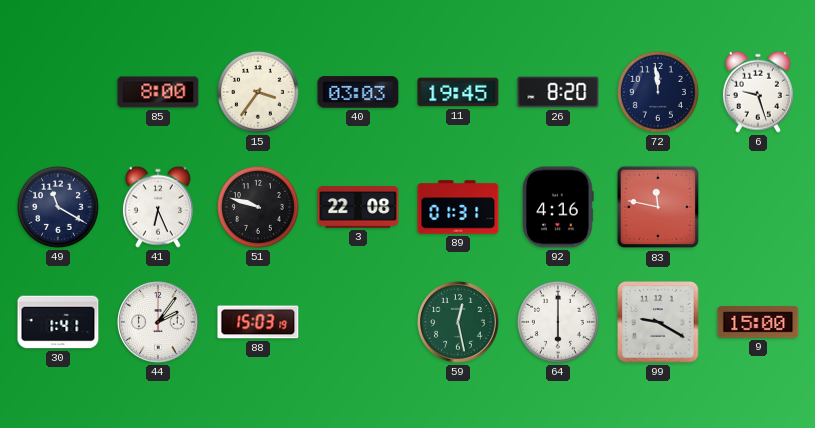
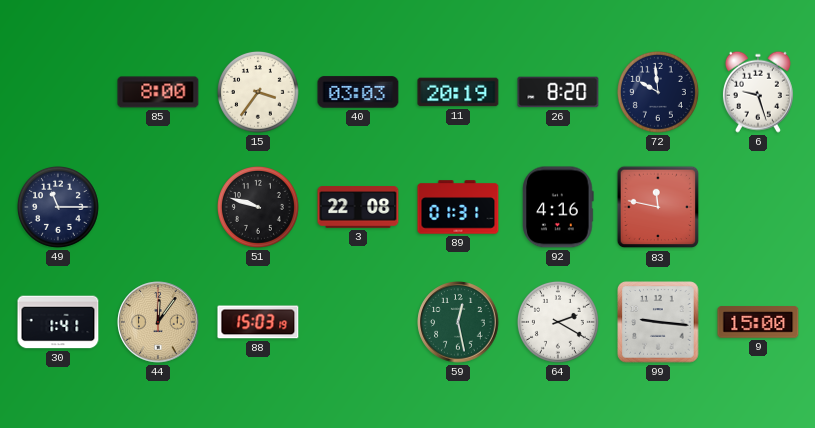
11: 19:45 -> 20:19 (458, 92)
72: 11:59 -> 9:59 (658, 92)
49: 11:20 -> 11:15 (58, 207)
41: 6:26 -> none (158, 207)
44: 2:06 -> 12:06 (158, 322)
44 dial: white -> champagne (158, 322)
64: 6:00 -> 2:20 (558, 322)
99: 9:20 -> 9:16 (658, 322)
